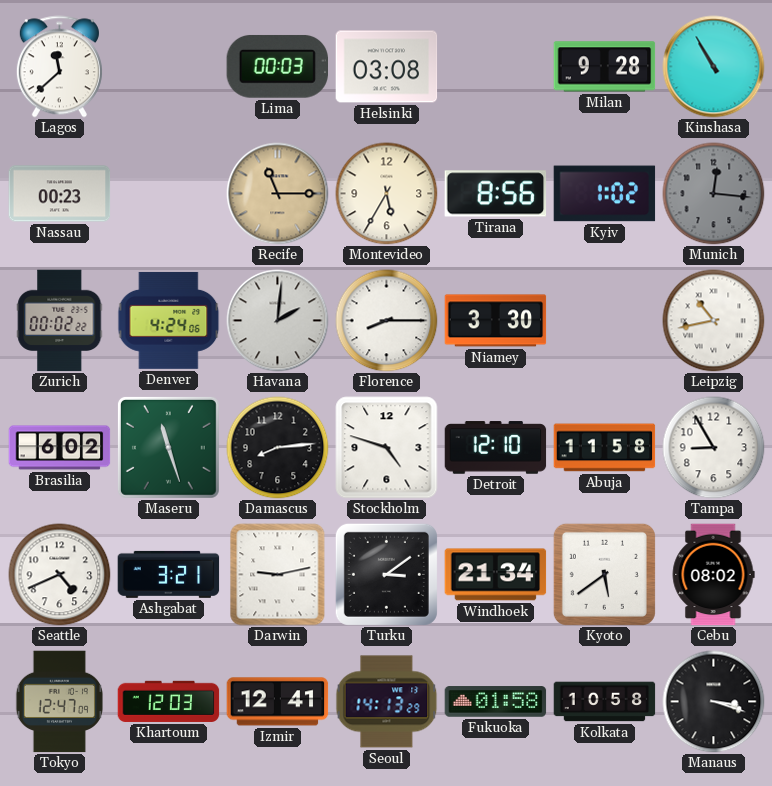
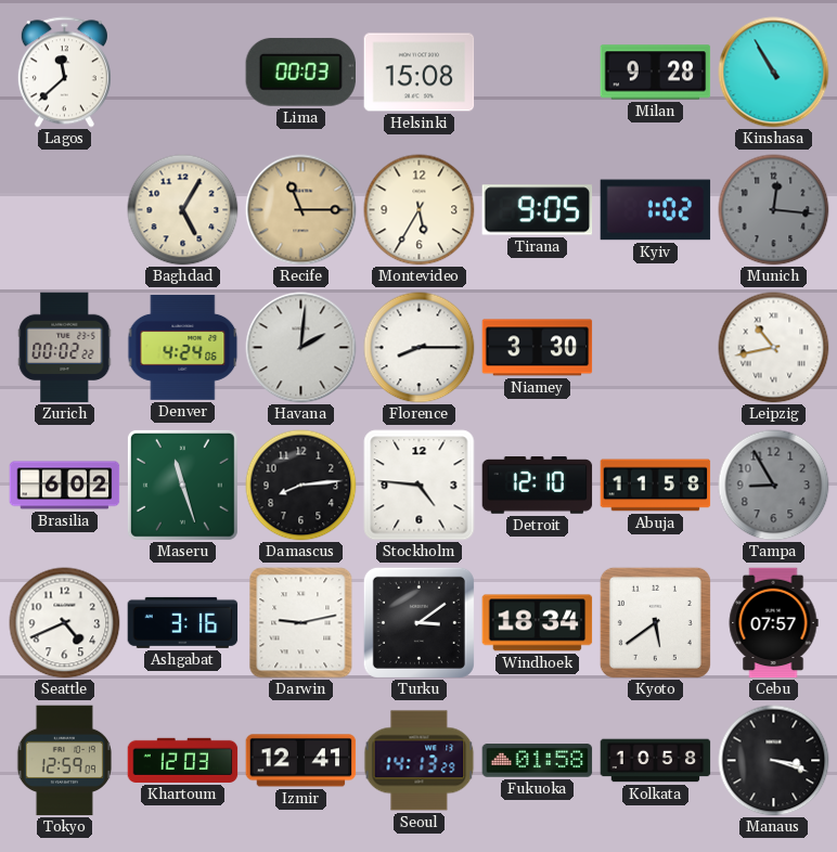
Helsinki: 03:08 -> 15:08 (420, 73)
Nassau: 00:23 -> none (60, 194)
Baghdad: none -> 5:05 (183, 210)
Tirana: 8:56 -> 9:05 (538, 210)
Stockholm: 4:48 -> 4:46 (420, 486)
Tampa dial: white -> grey (774, 486)
Ashgabat: 3:21 -> 3:16 (183, 622)
Windhoek: 21:34 -> 18:34 (538, 623)
Cebu: 08:02 -> 07:57 (773, 623)
Tokyo: 12:47 -> 12:59 (64, 761)
